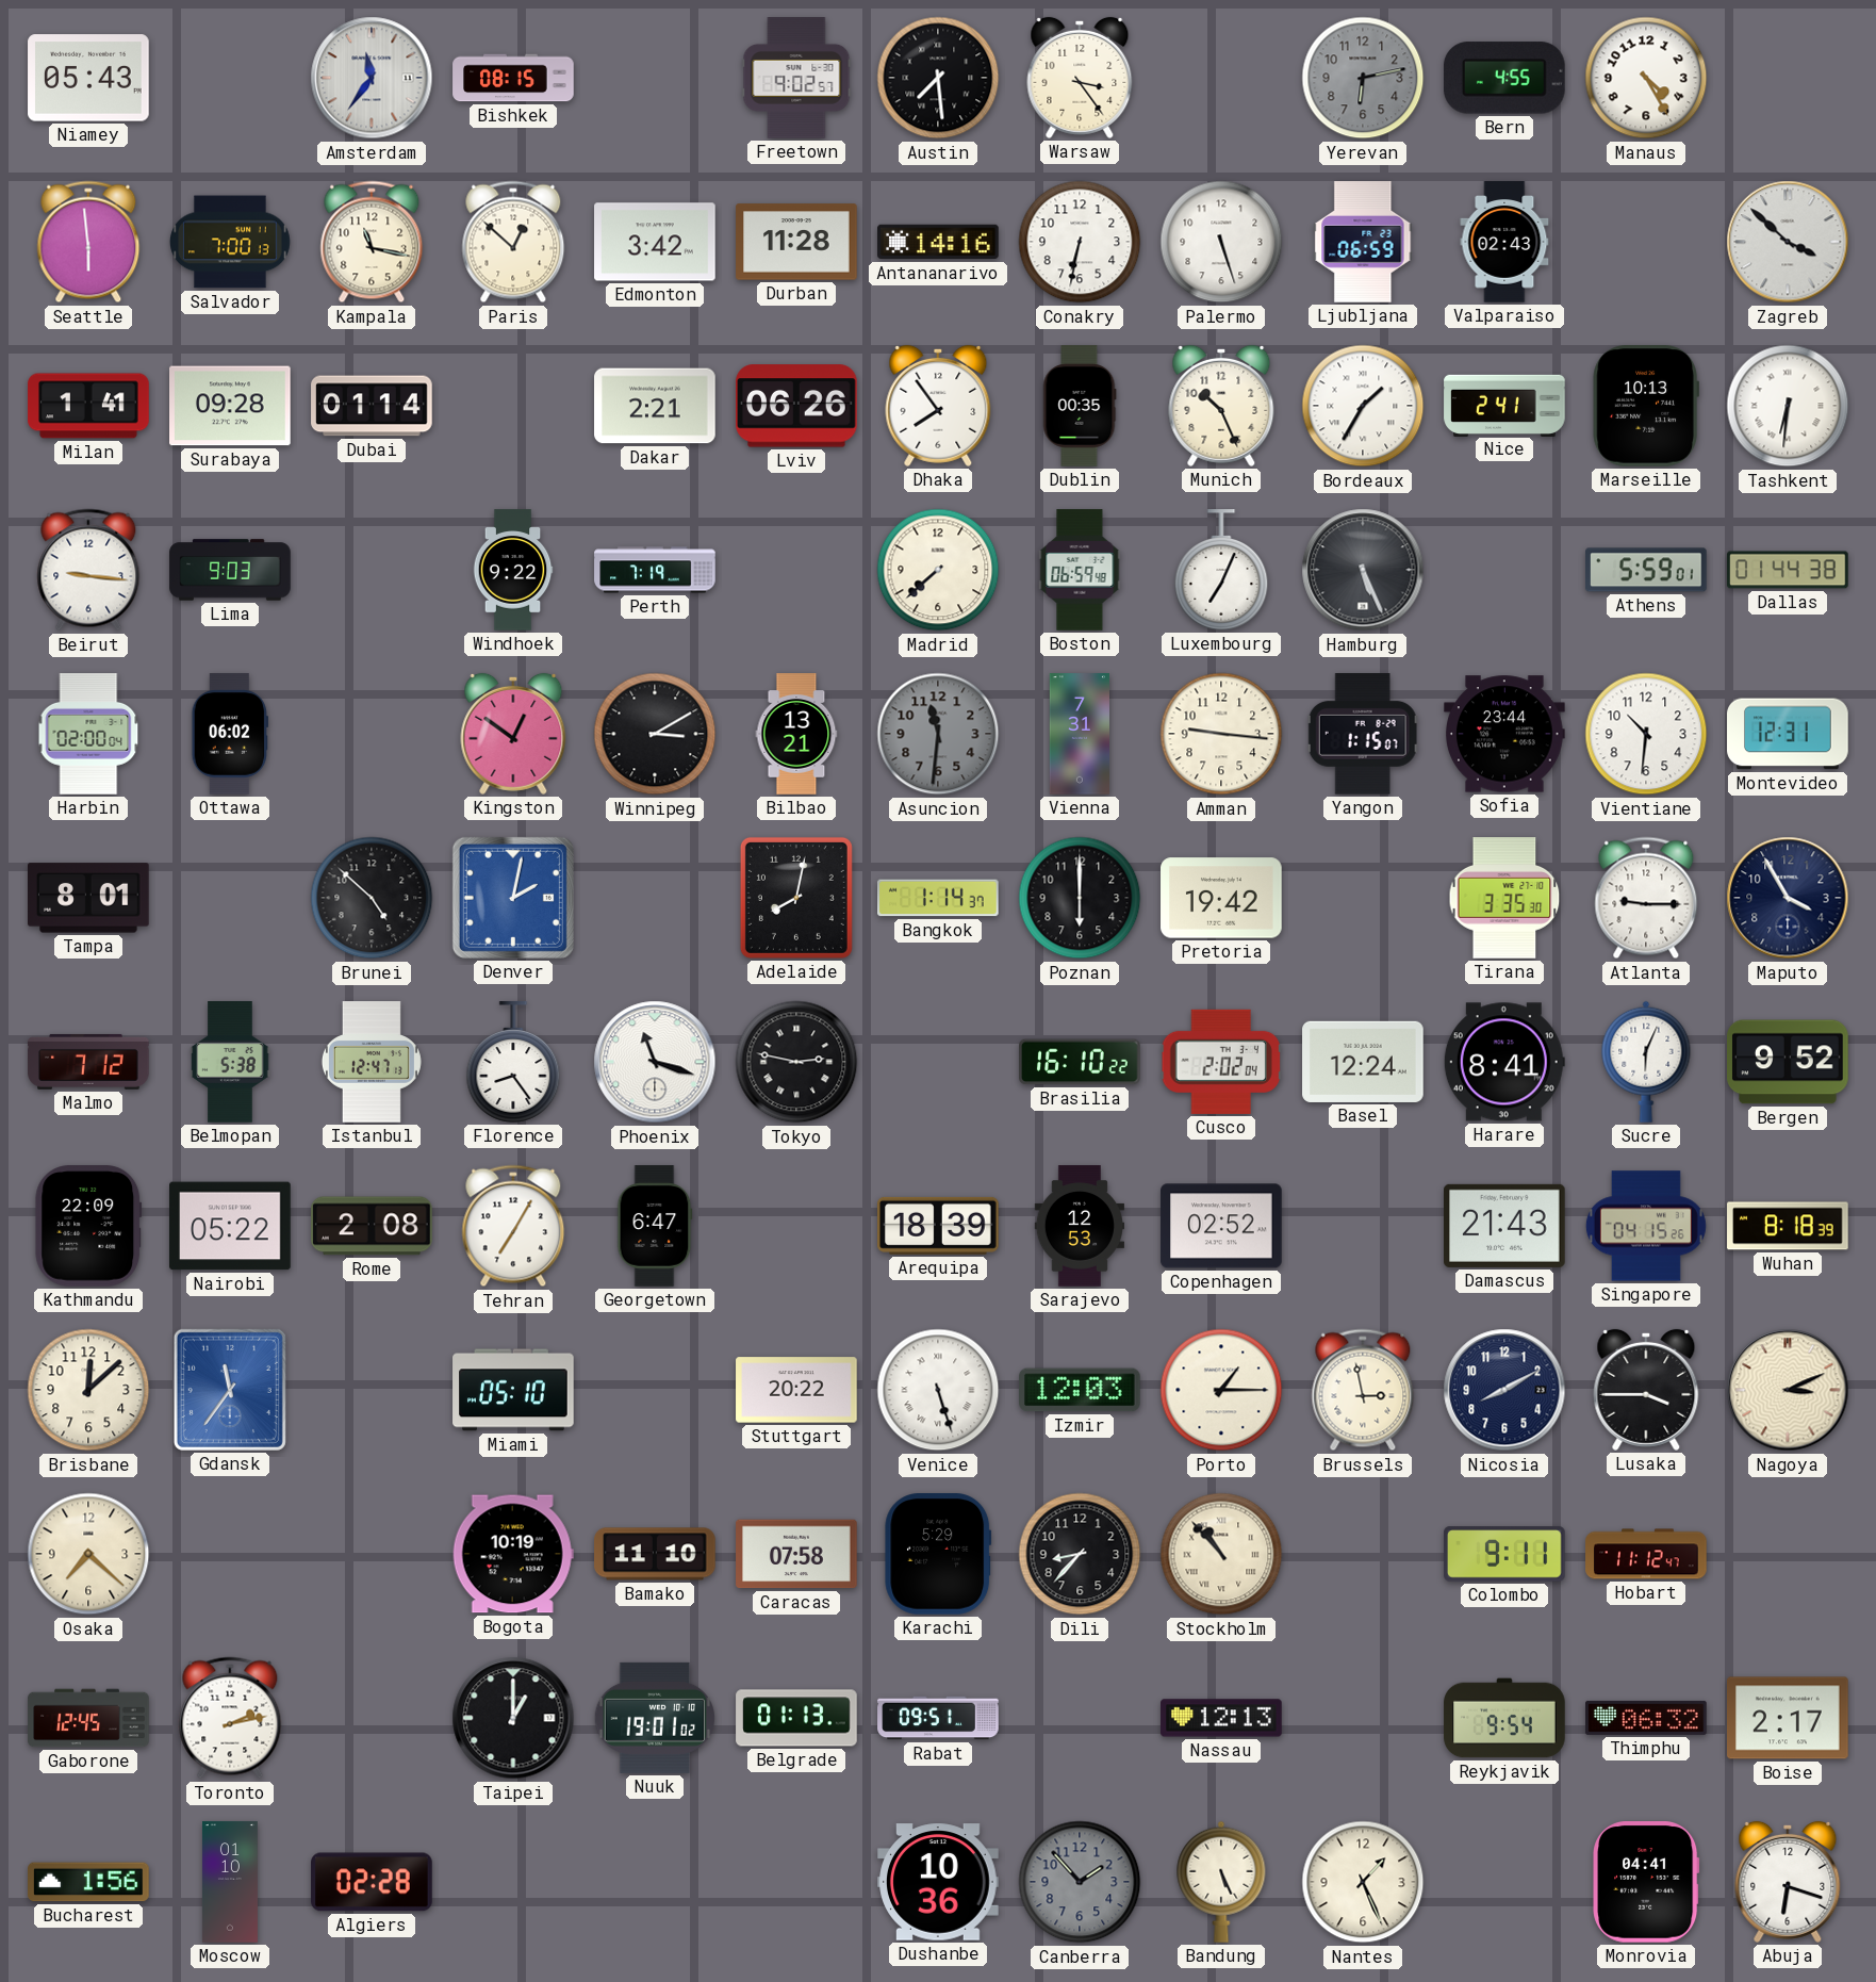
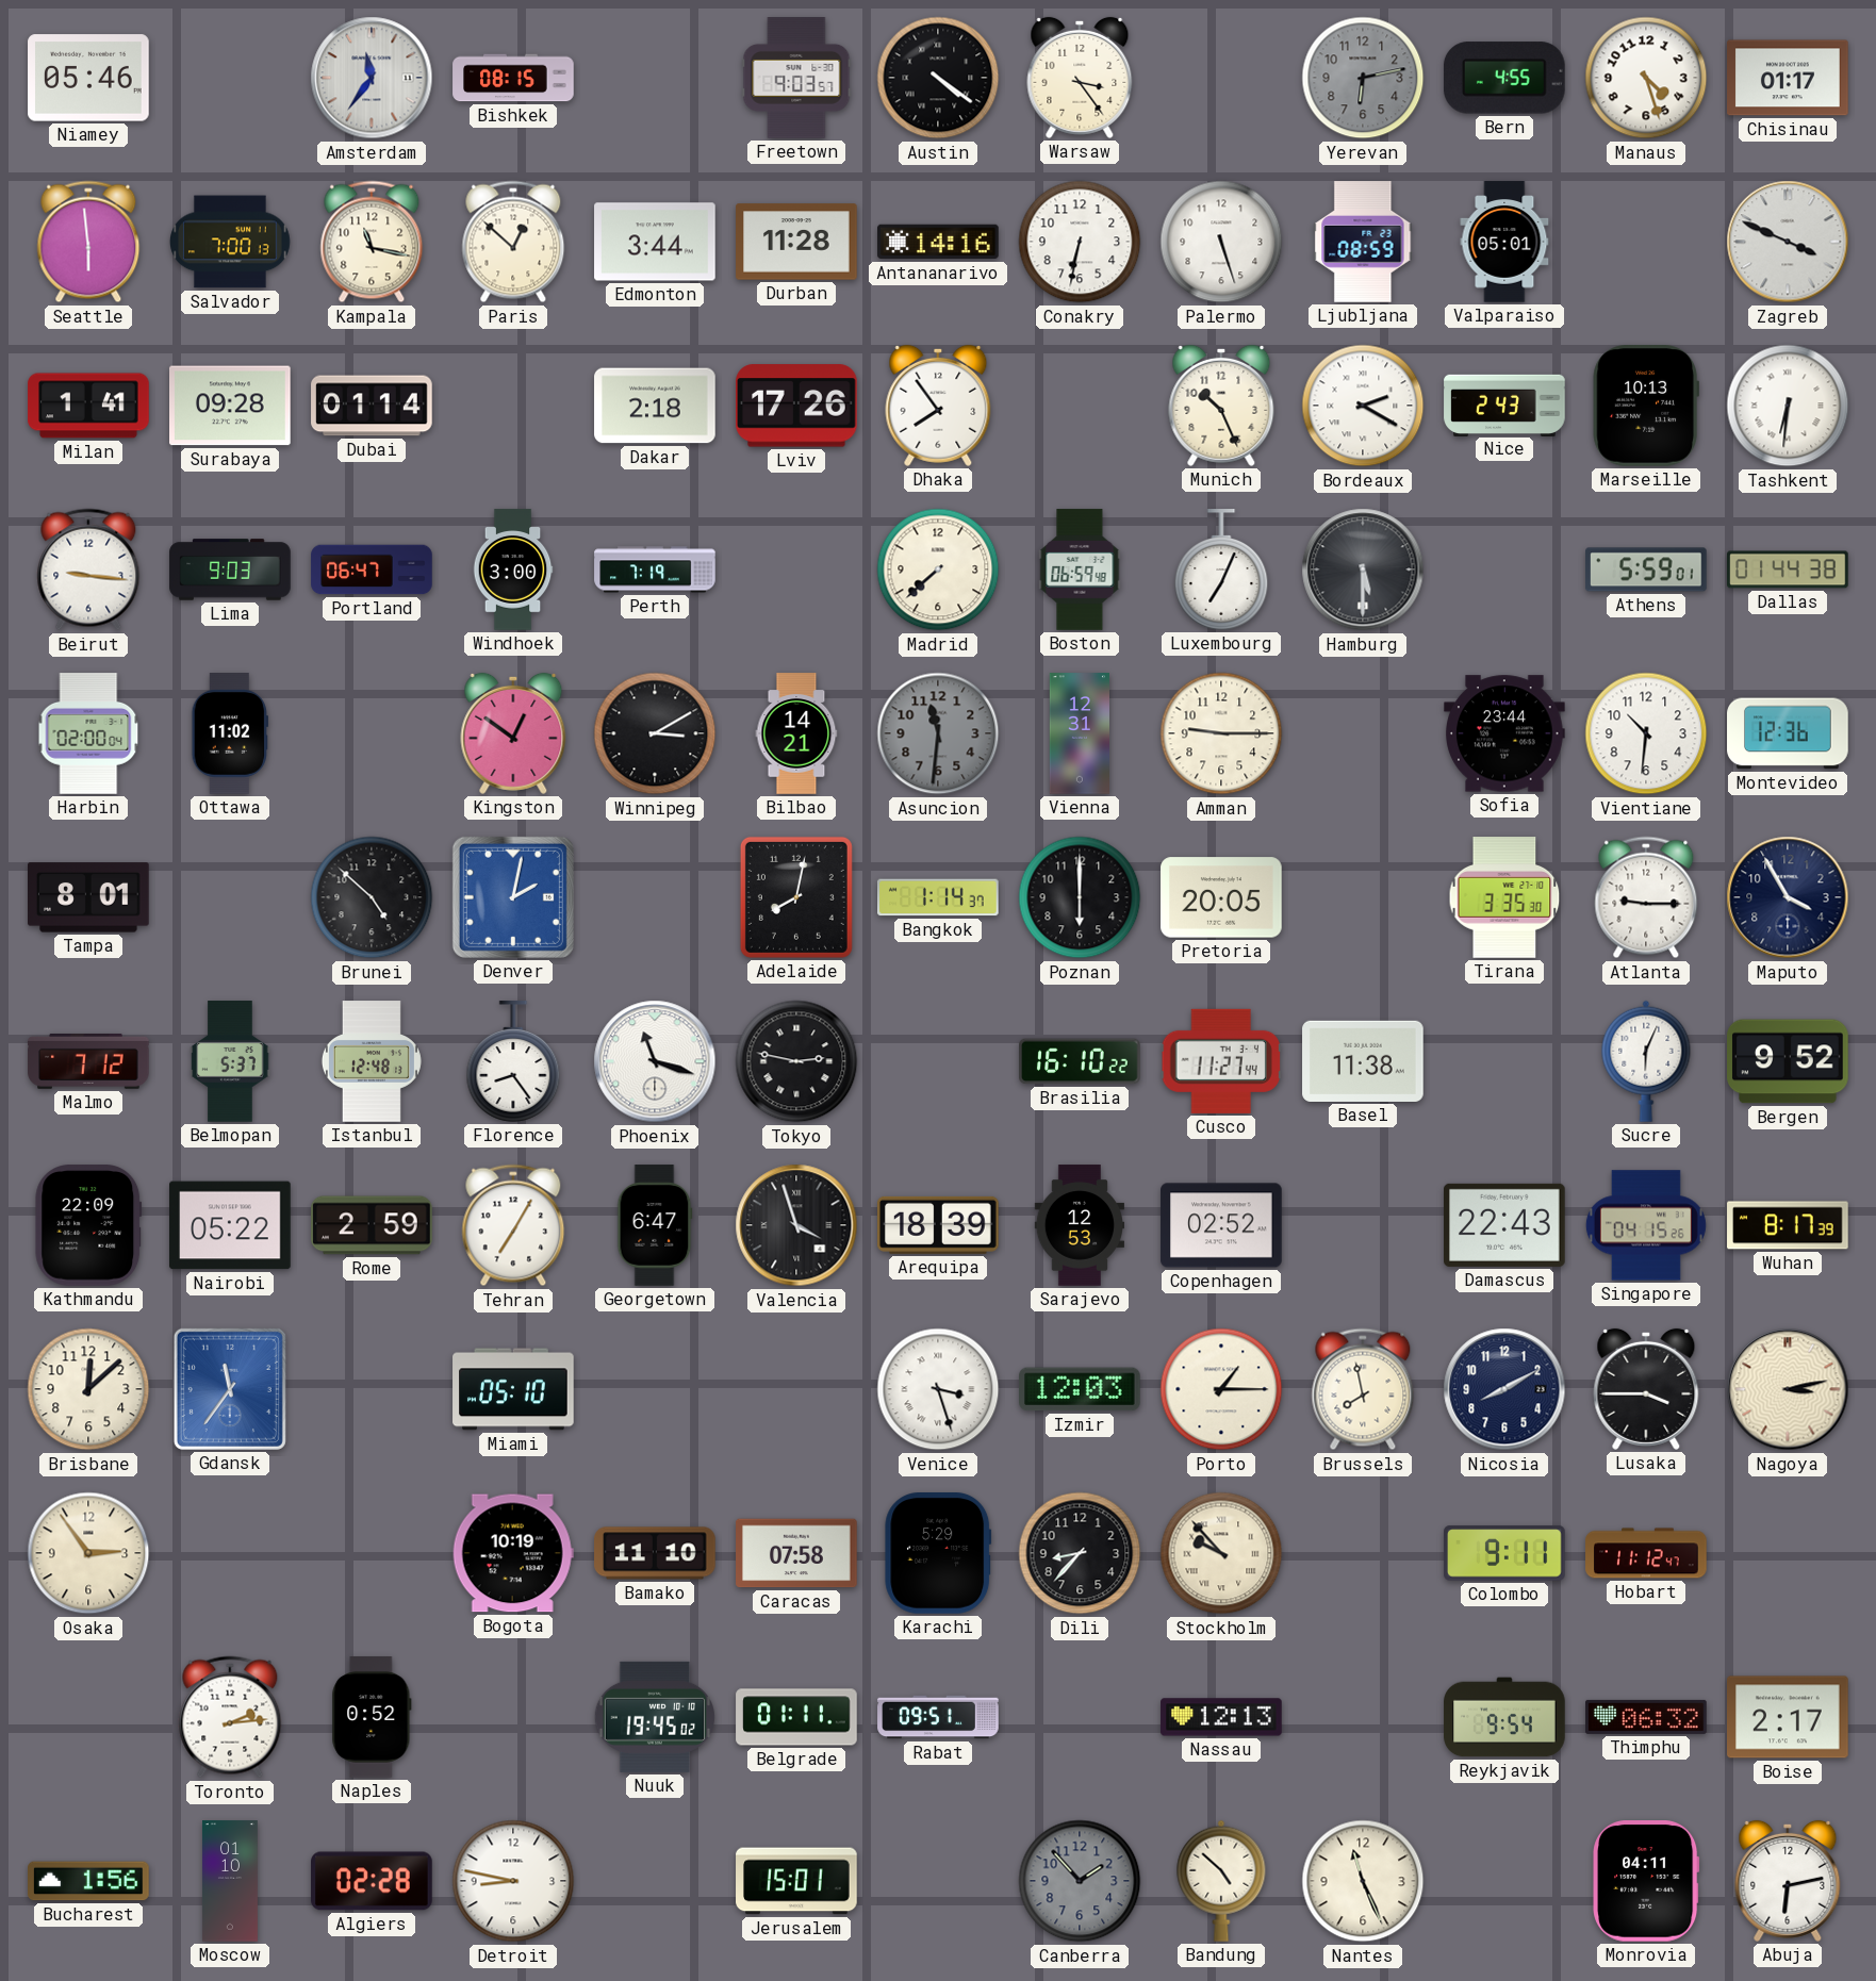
Niamey: 05:43 -> 05:46 (88, 78)
Freetown: 9:02 -> 9:03 (796, 78)
Austin: 7:29 -> 4:21 (938, 78)
Manaus: 4:25 -> 4:27 (1646, 78)
Chisinau: none -> 01:17 (1788, 78)
Edmonton: 3:42 -> 3:44 (655, 242)
Ljubljana: 06:59 -> 08:59 (1363, 242)
Valparaiso: 02:43 -> 05:01 (1504, 242)
Zagreb: 3:52 -> 3:49 (1788, 242)
Dakar: 2:21 -> 2:18 (655, 406)
Lviv: 06:26 -> 17:26 (797, 406)
Dublin: 00:35 -> none (1080, 406)
Bordeaux: 1:35 -> 2:20 (1363, 406)
Nice: 2:41 -> 2:43 (1504, 405)
Portland: none -> 06:47 (372, 569)
Windhoek: 9:22 -> 3:00 (513, 569)
Hamburg: 5:26 -> 5:30 (1363, 569)
Ottawa: 06:02 -> 11:02 (229, 733)
Bilbao: 13:21 -> 14:21 (796, 733)
Vienna: 7:31 -> 12:31 (1079, 733)
Amman: 9:16 -> 9:15 (1221, 733)
Yangon: 1:15 -> none (1363, 735)
Montevideo: 12:31 -> 12:36 (1788, 733)
Pretoria: 19:42 -> 20:05 (1221, 897)
Belmopan: 5:38 -> 5:37 (230, 1061)
Istanbul: 12:47 -> 12:48 (372, 1061)
Cusco: 2:02 -> 11:27 (1221, 1061)
Basel: 12:24 -> 11:38 (1363, 1061)
Harare: 8:41 -> none (1504, 1062)
Rome: 2:08 -> 2:59 (372, 1225)
Valencia: none -> 3:57 (796, 1225)
Damascus: 21:43 -> 22:43 (1505, 1225)
Wuhan: 8:18 -> 8:17 (1788, 1225)
Stuttgart: 20:22 -> none (796, 1390)
Venice: 5:27 -> 3:27 (938, 1389)
Brussels: 2:58 -> 7:58 (1363, 1389)
Nagoya: 3:11 -> 3:13 (1788, 1389)
Osaka: 7:22 -> 2:54 (88, 1553)
Stockholm: 10:53 -> 9:53 (1221, 1553)
Gaborone: 12:45 -> none (88, 1718)
Toronto: 2:13 -> 2:14 (230, 1717)
Naples: none -> 0:52 (372, 1717)
Taipei: 1:00 -> none (513, 1718)
Nuuk: 19:01 -> 19:45 (654, 1717)
Belgrade: 01:13 -> 01:11 (796, 1717)
Detroit: none -> 8:47 (513, 1881)
Jerusalem: none -> 15:01 (796, 1881)
Dushanbe: 10:36 -> none (938, 1882)
Bandung: 5:26 -> 4:52 (1221, 1881)
Nantes: 1:26 -> 11:26 (1363, 1881)
Monrovia: 04:41 -> 04:11 (1646, 1882)
Abuja: 6:18 -> 6:13 (1788, 1881)
